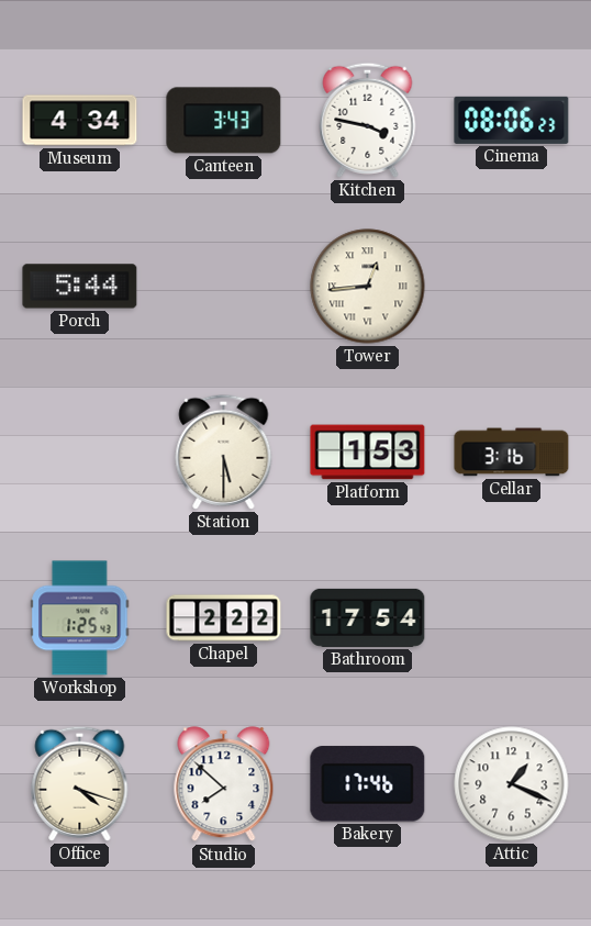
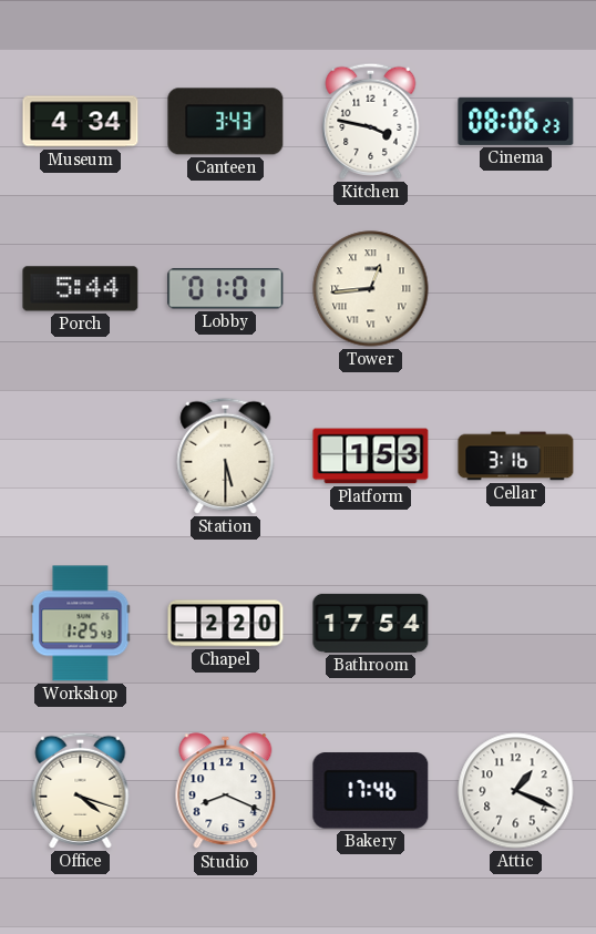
Lobby: none -> 01:01 (226, 289)
Chapel: 2:22 -> 2:20 (226, 624)
Studio: 7:52 -> 8:19 (226, 791)
